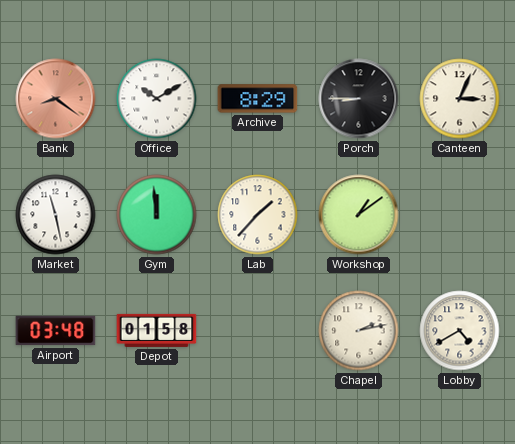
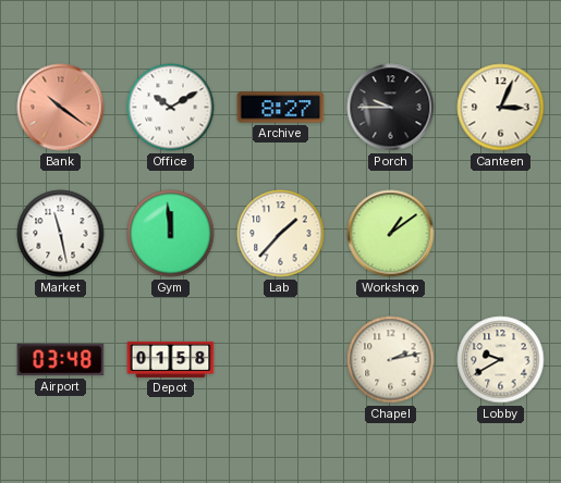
Bank: 8:21 -> 10:21 (61, 108)
Archive: 8:29 -> 8:27 (281, 108)
Porch: 8:45 -> 9:45 (391, 108)
Lobby: 4:40 -> 9:40 (501, 360)
